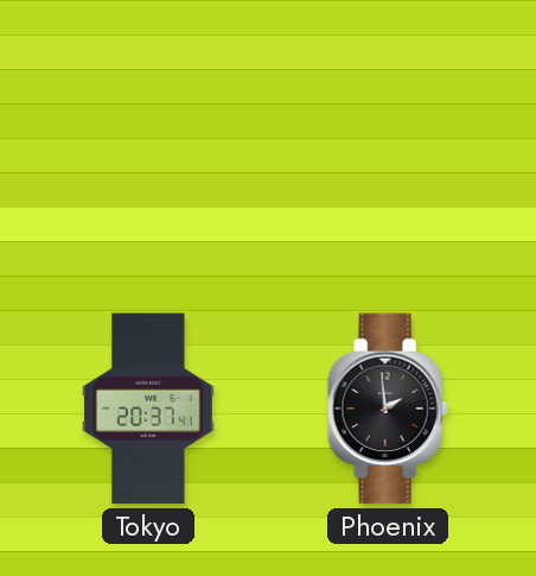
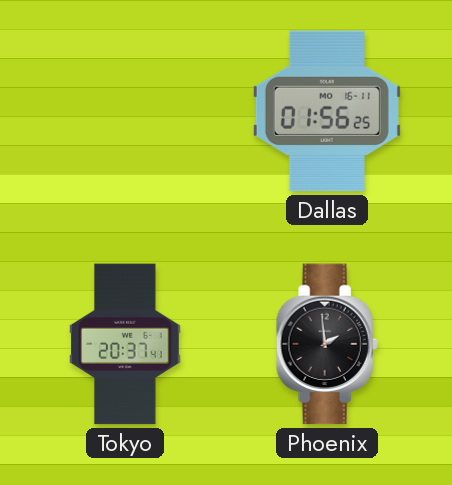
Dallas: none -> 01:56 (327, 111)
